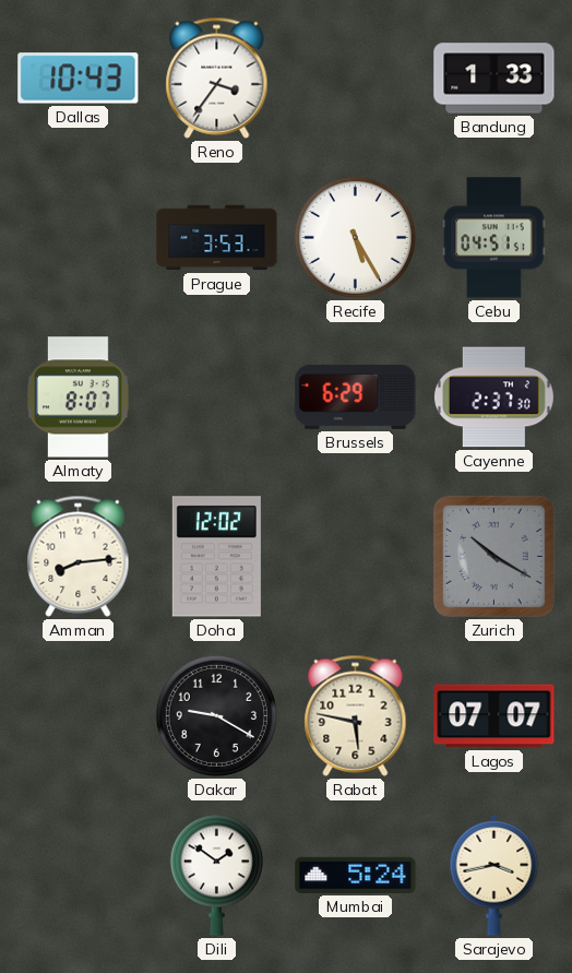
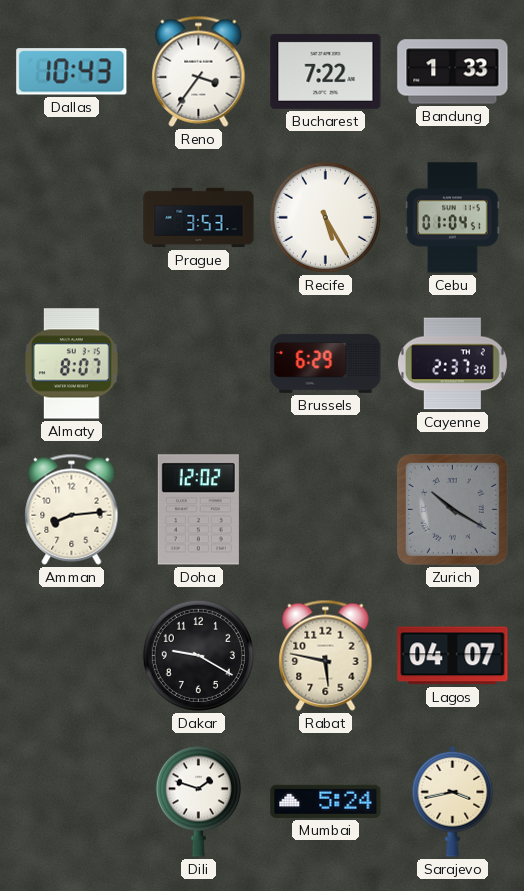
Bucharest: none -> 7:22 (326, 71)
Cebu: 04:51 -> 01:04 (453, 218)
Lagos: 07:07 -> 04:07 (453, 656)
Dili: 1:51 -> 1:48 (198, 801)
